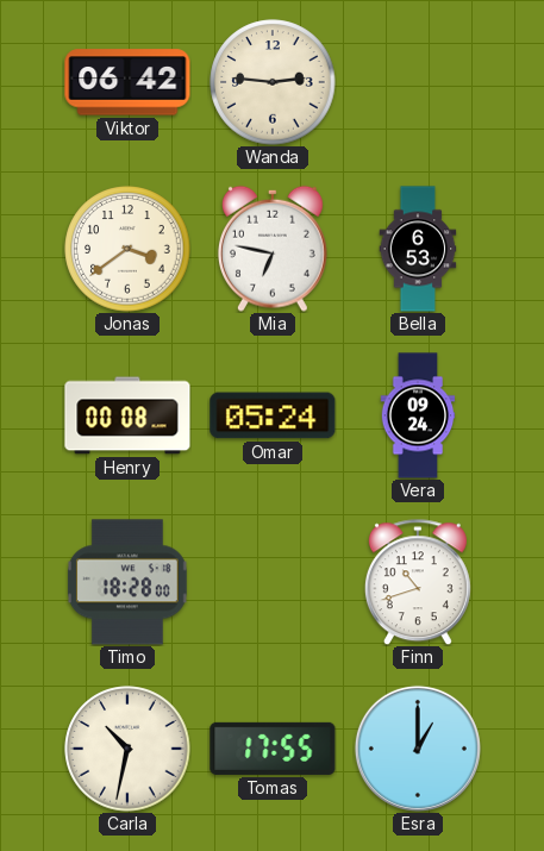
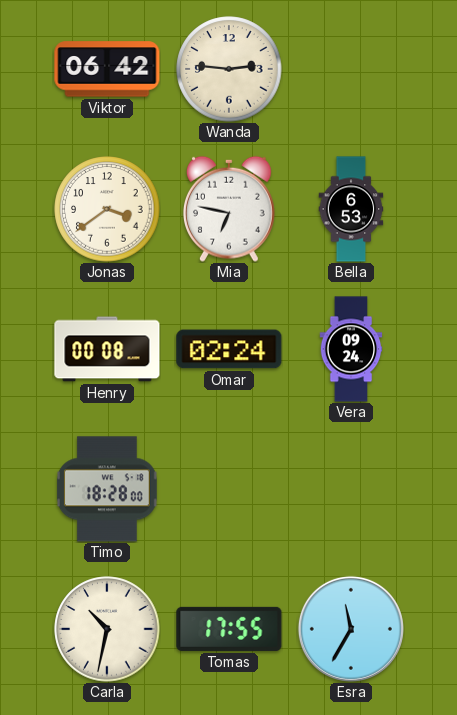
Omar: 05:24 -> 02:24 (229, 349)
Finn: 10:42 -> none (418, 582)
Esra: 1:00 -> 11:35 (351, 629)
